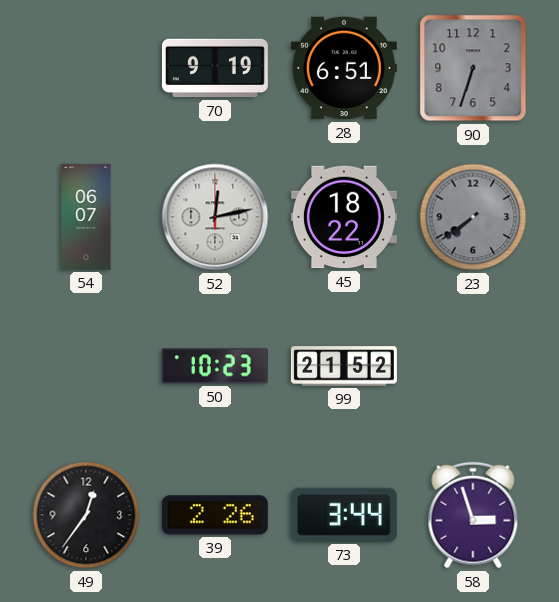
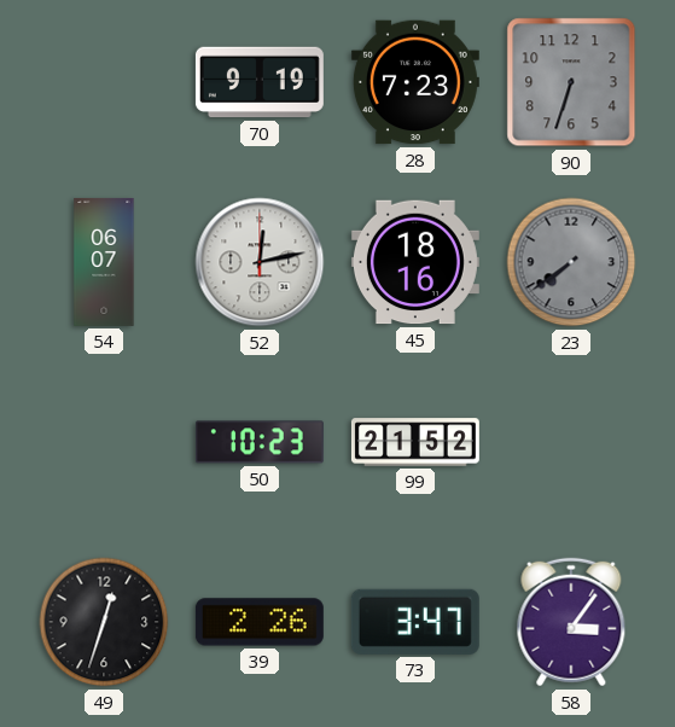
28: 6:51 -> 7:23 (415, 82)
45: 18:22 -> 18:16 (415, 262)
49: 12:36 -> 12:33 (104, 622)
73: 3:44 -> 3:47 (415, 622)
58: 2:57 -> 3:06 (571, 622)
